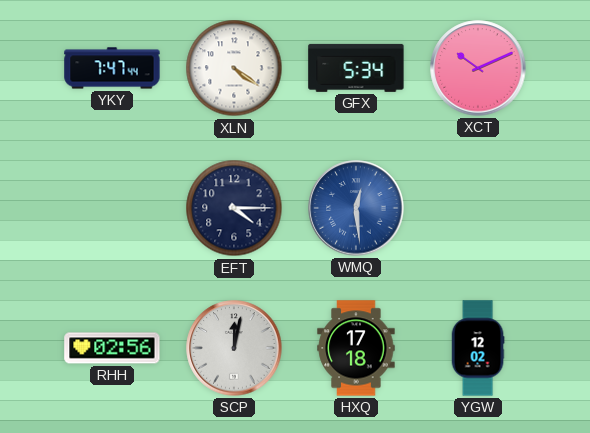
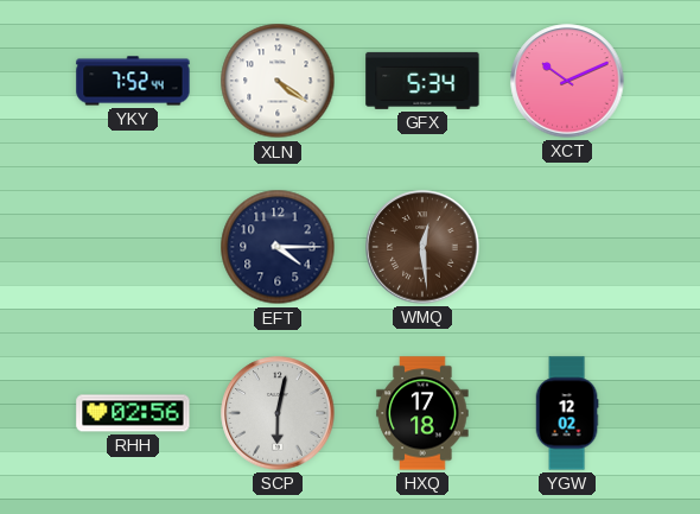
YKY: 7:47 -> 7:52 (133, 81)
WMQ dial: blue -> brown (422, 247)
SCP: 12:02 -> 6:02 (278, 413)
